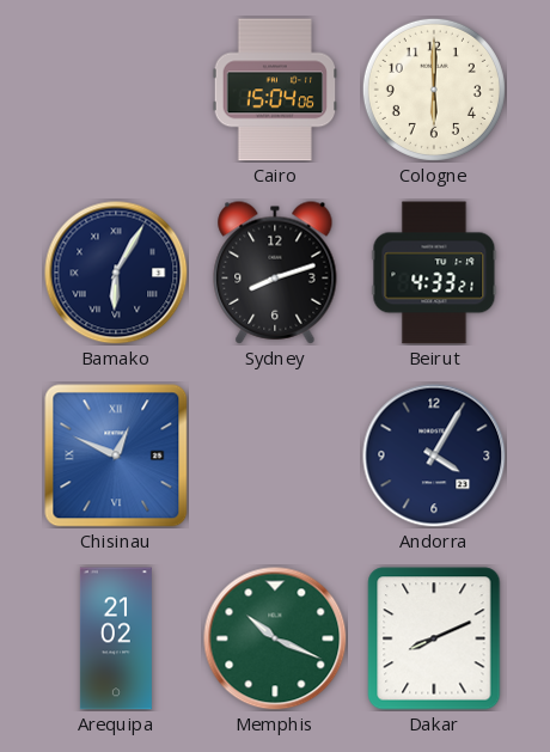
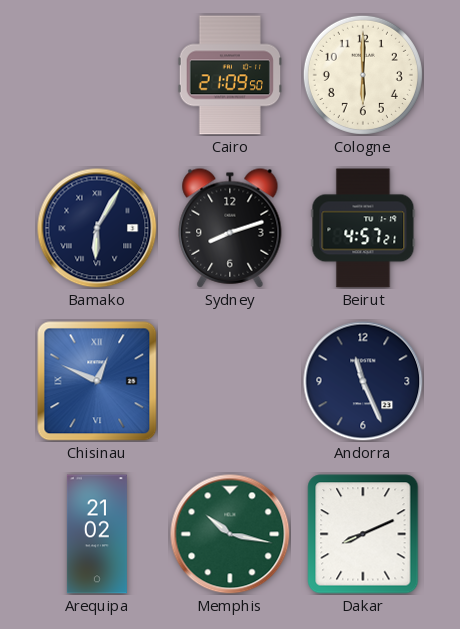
Cairo: 15:04 -> 21:09 (230, 75)
Beirut: 4:33 -> 4:57 (363, 228)
Andorra: 4:05 -> 11:26 (363, 381)
Memphis: 10:19 -> 10:17 (230, 534)
